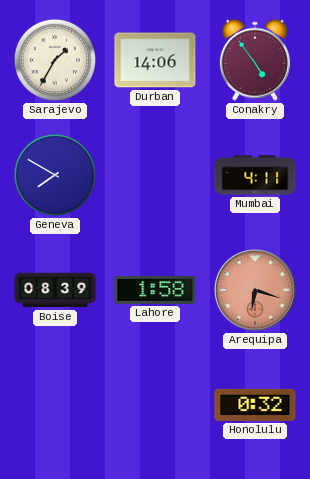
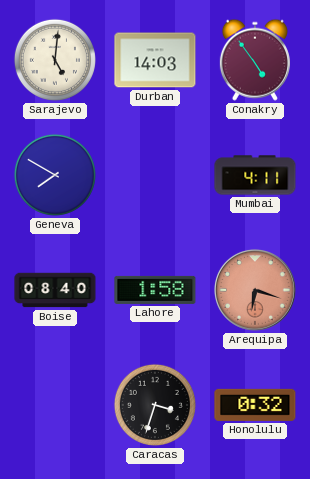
Sarajevo: 1:35 -> 5:01 (55, 60)
Durban: 14:06 -> 14:03 (155, 60)
Boise: 08:39 -> 08:40 (55, 290)
Caracas: none -> 3:33 (155, 405)
